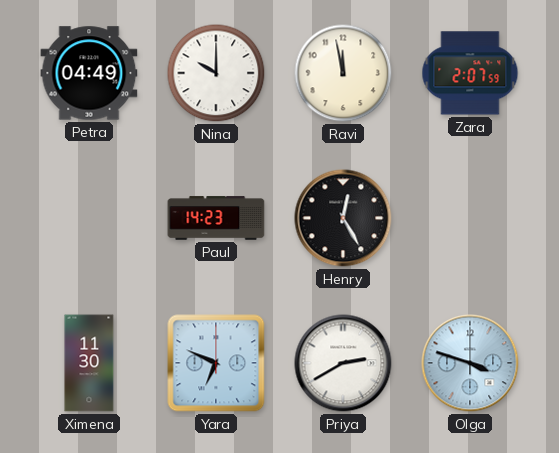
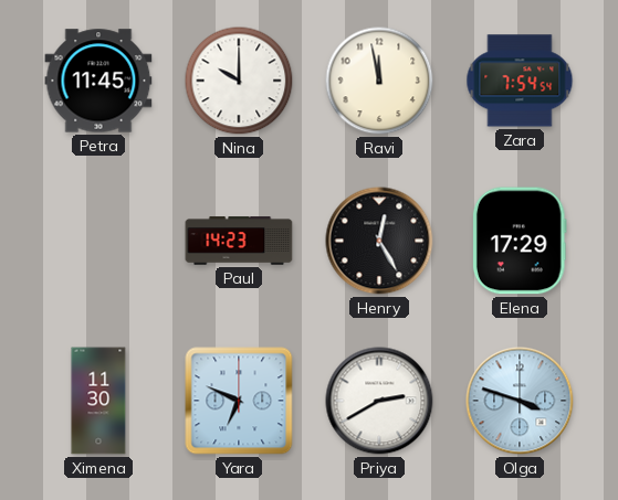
Petra: 04:49 -> 11:45 (98, 81)
Zara: 2:07 -> 7:54 (520, 81)
Elena: none -> 17:29 (520, 241)
